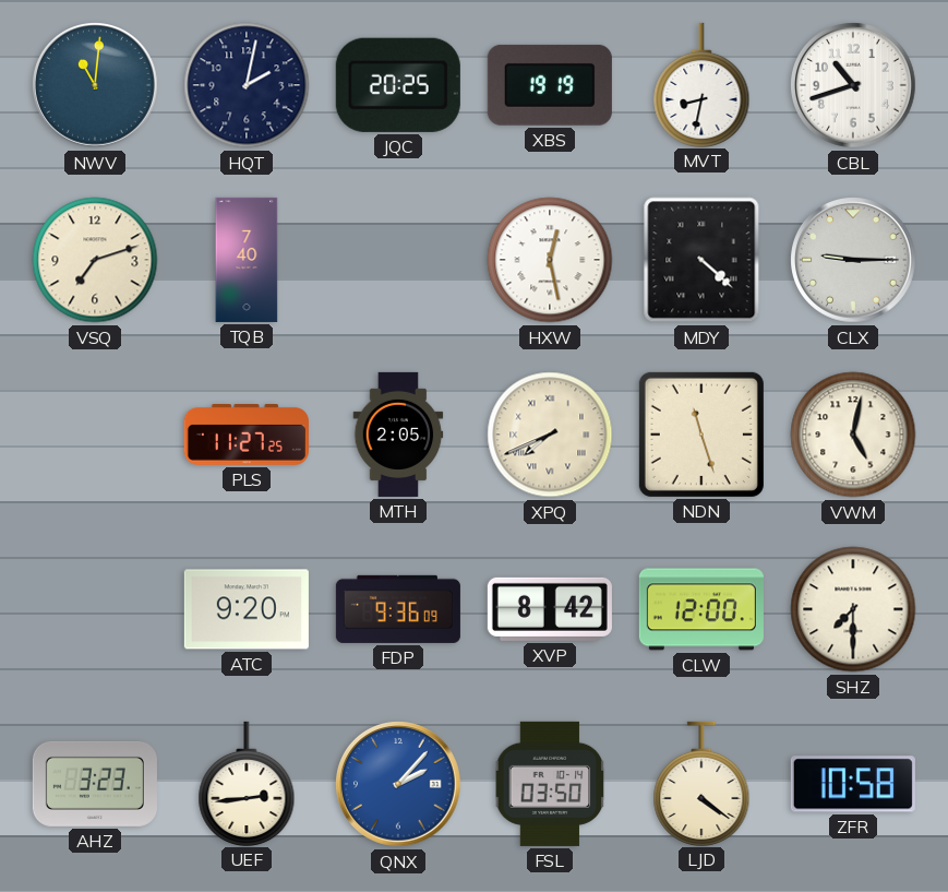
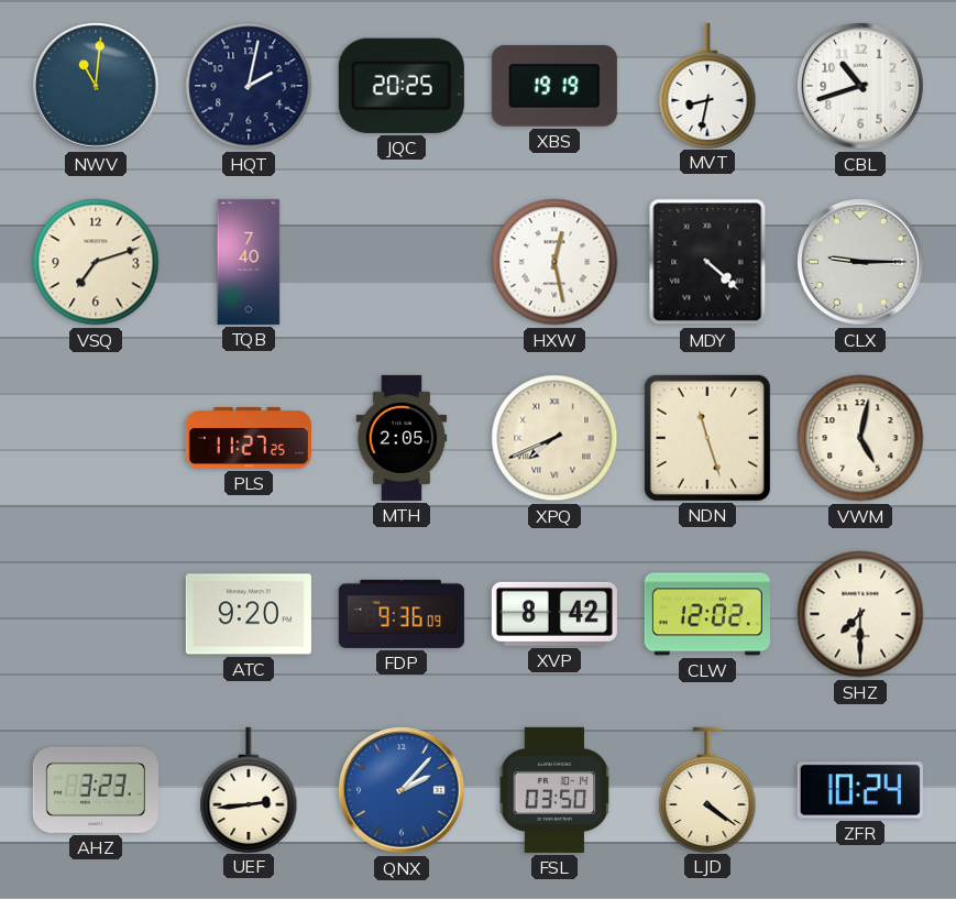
CLW: 12:00 -> 12:02 (707, 614)
ZFR: 10:58 -> 10:24 (860, 790)
